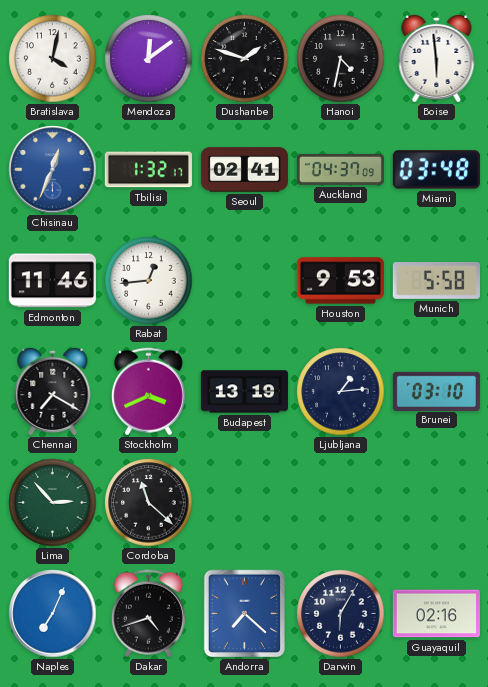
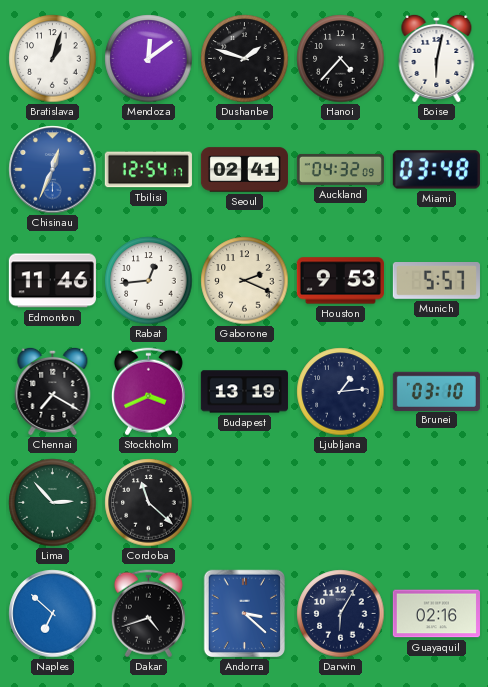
Bratislava: 4:02 -> 1:03 (53, 59)
Hanoi: 4:32 -> 4:37 (341, 59)
Boise: 5:59 -> 6:02 (437, 58)
Tbilisi: 1:32 -> 12:54 (148, 170)
Auckland: 04:37 -> 04:32 (340, 169)
Gaborone: none -> 2:19 (245, 281)
Munich: 5:58 -> 5:57 (436, 281)
Naples: 7:04 -> 6:52 (53, 614)
Andorra: 7:22 -> 3:22 (245, 614)
